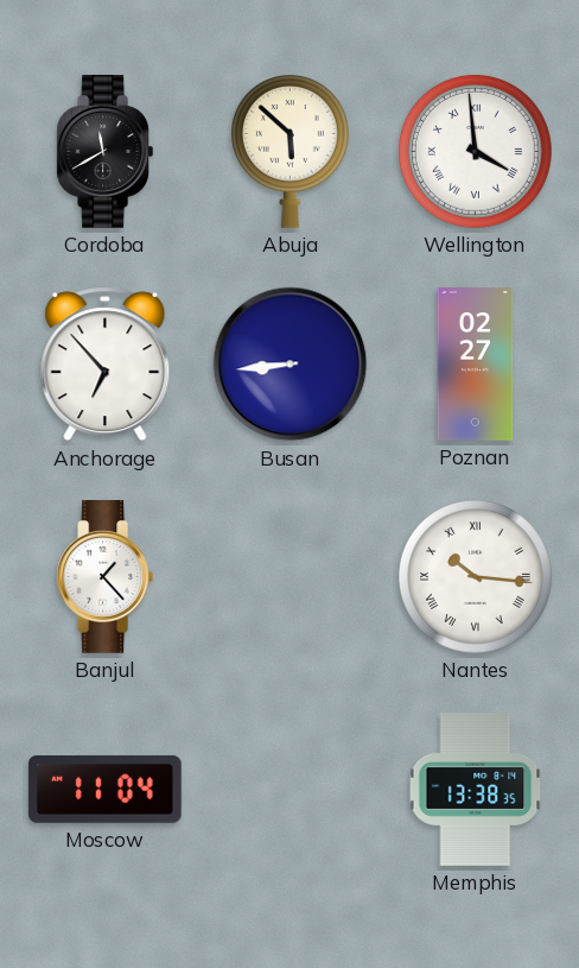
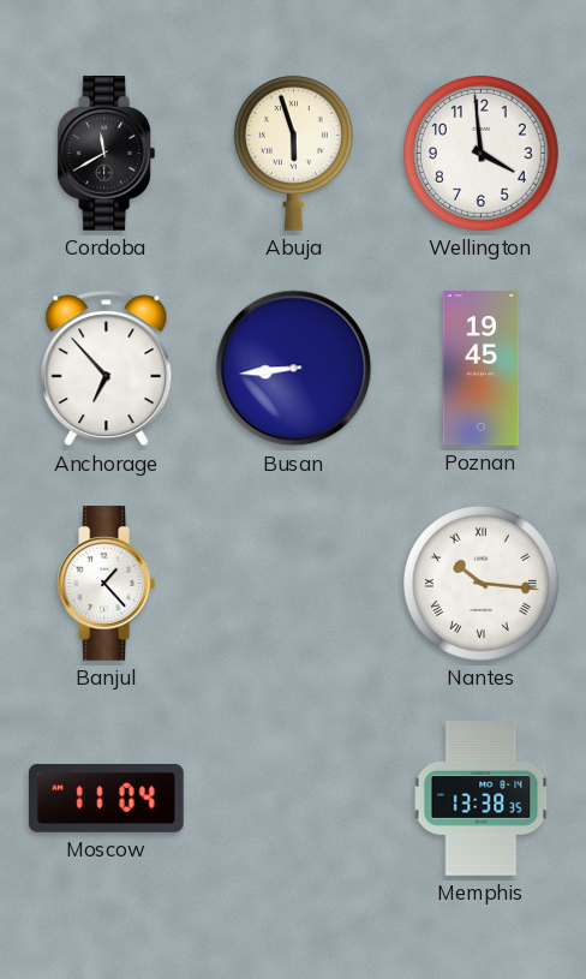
Abuja: 5:52 -> 5:57 (293, 153)
Wellington numerals: Roman -> Arabic (480, 153)
Poznan: 02:27 -> 19:45 (482, 369)
